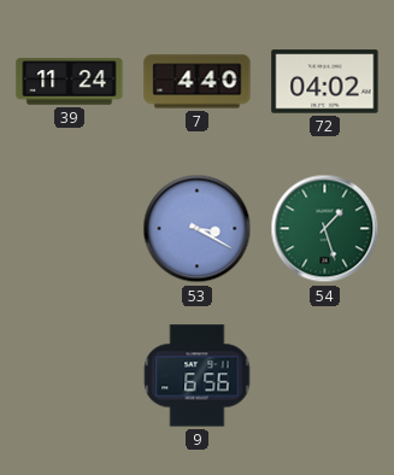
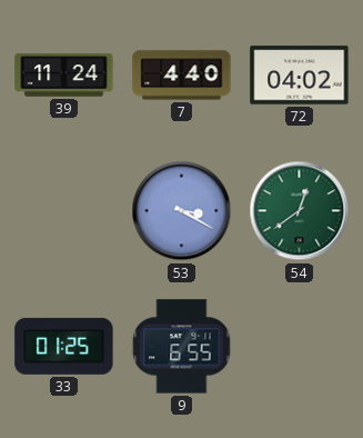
54: 1:27 -> 12:39 (300, 211)
33: none -> 01:25 (64, 346)
9: 6:56 -> 6:55 (182, 347)
